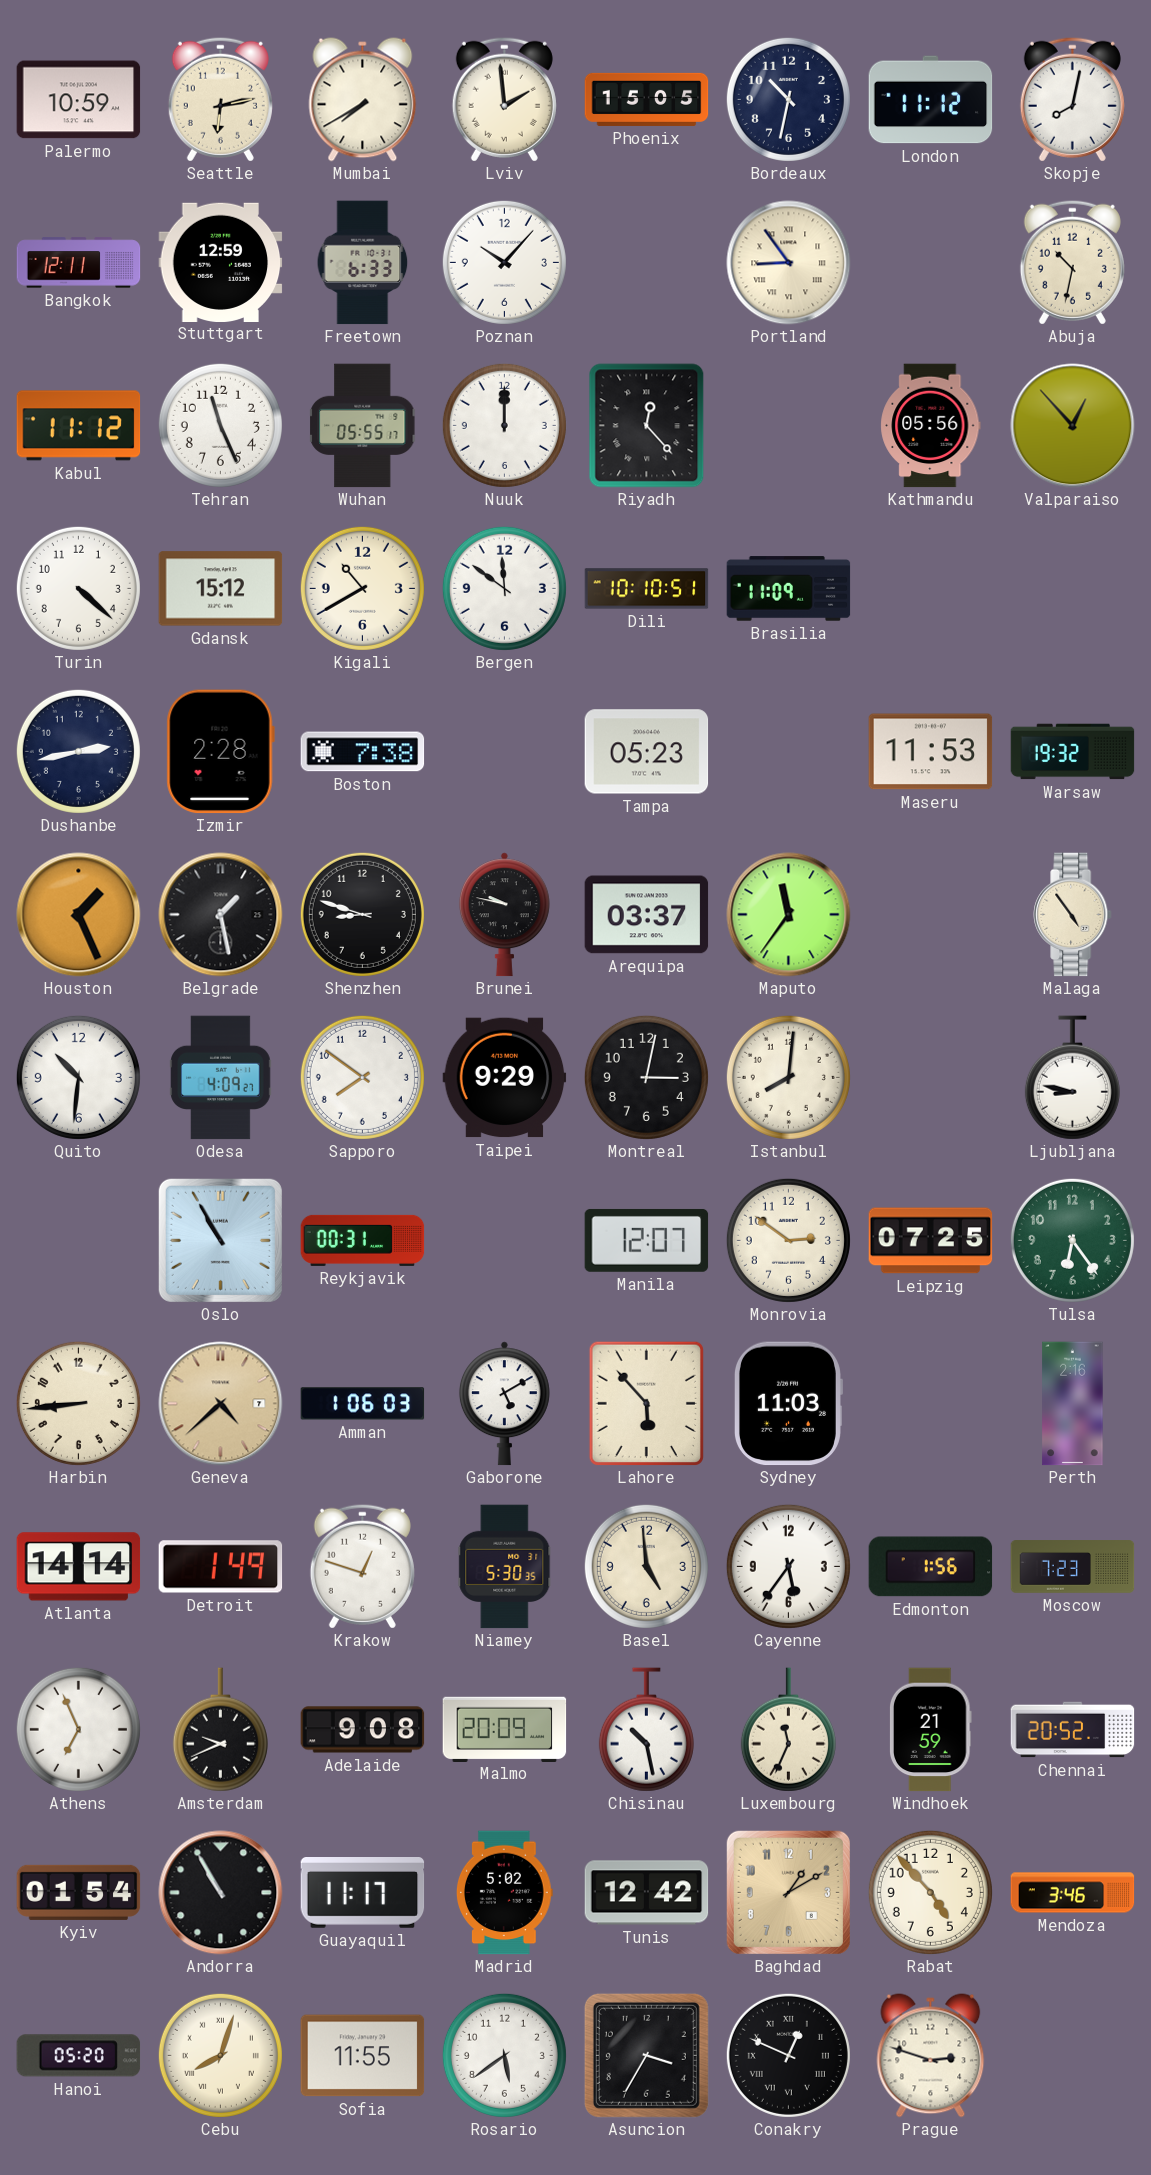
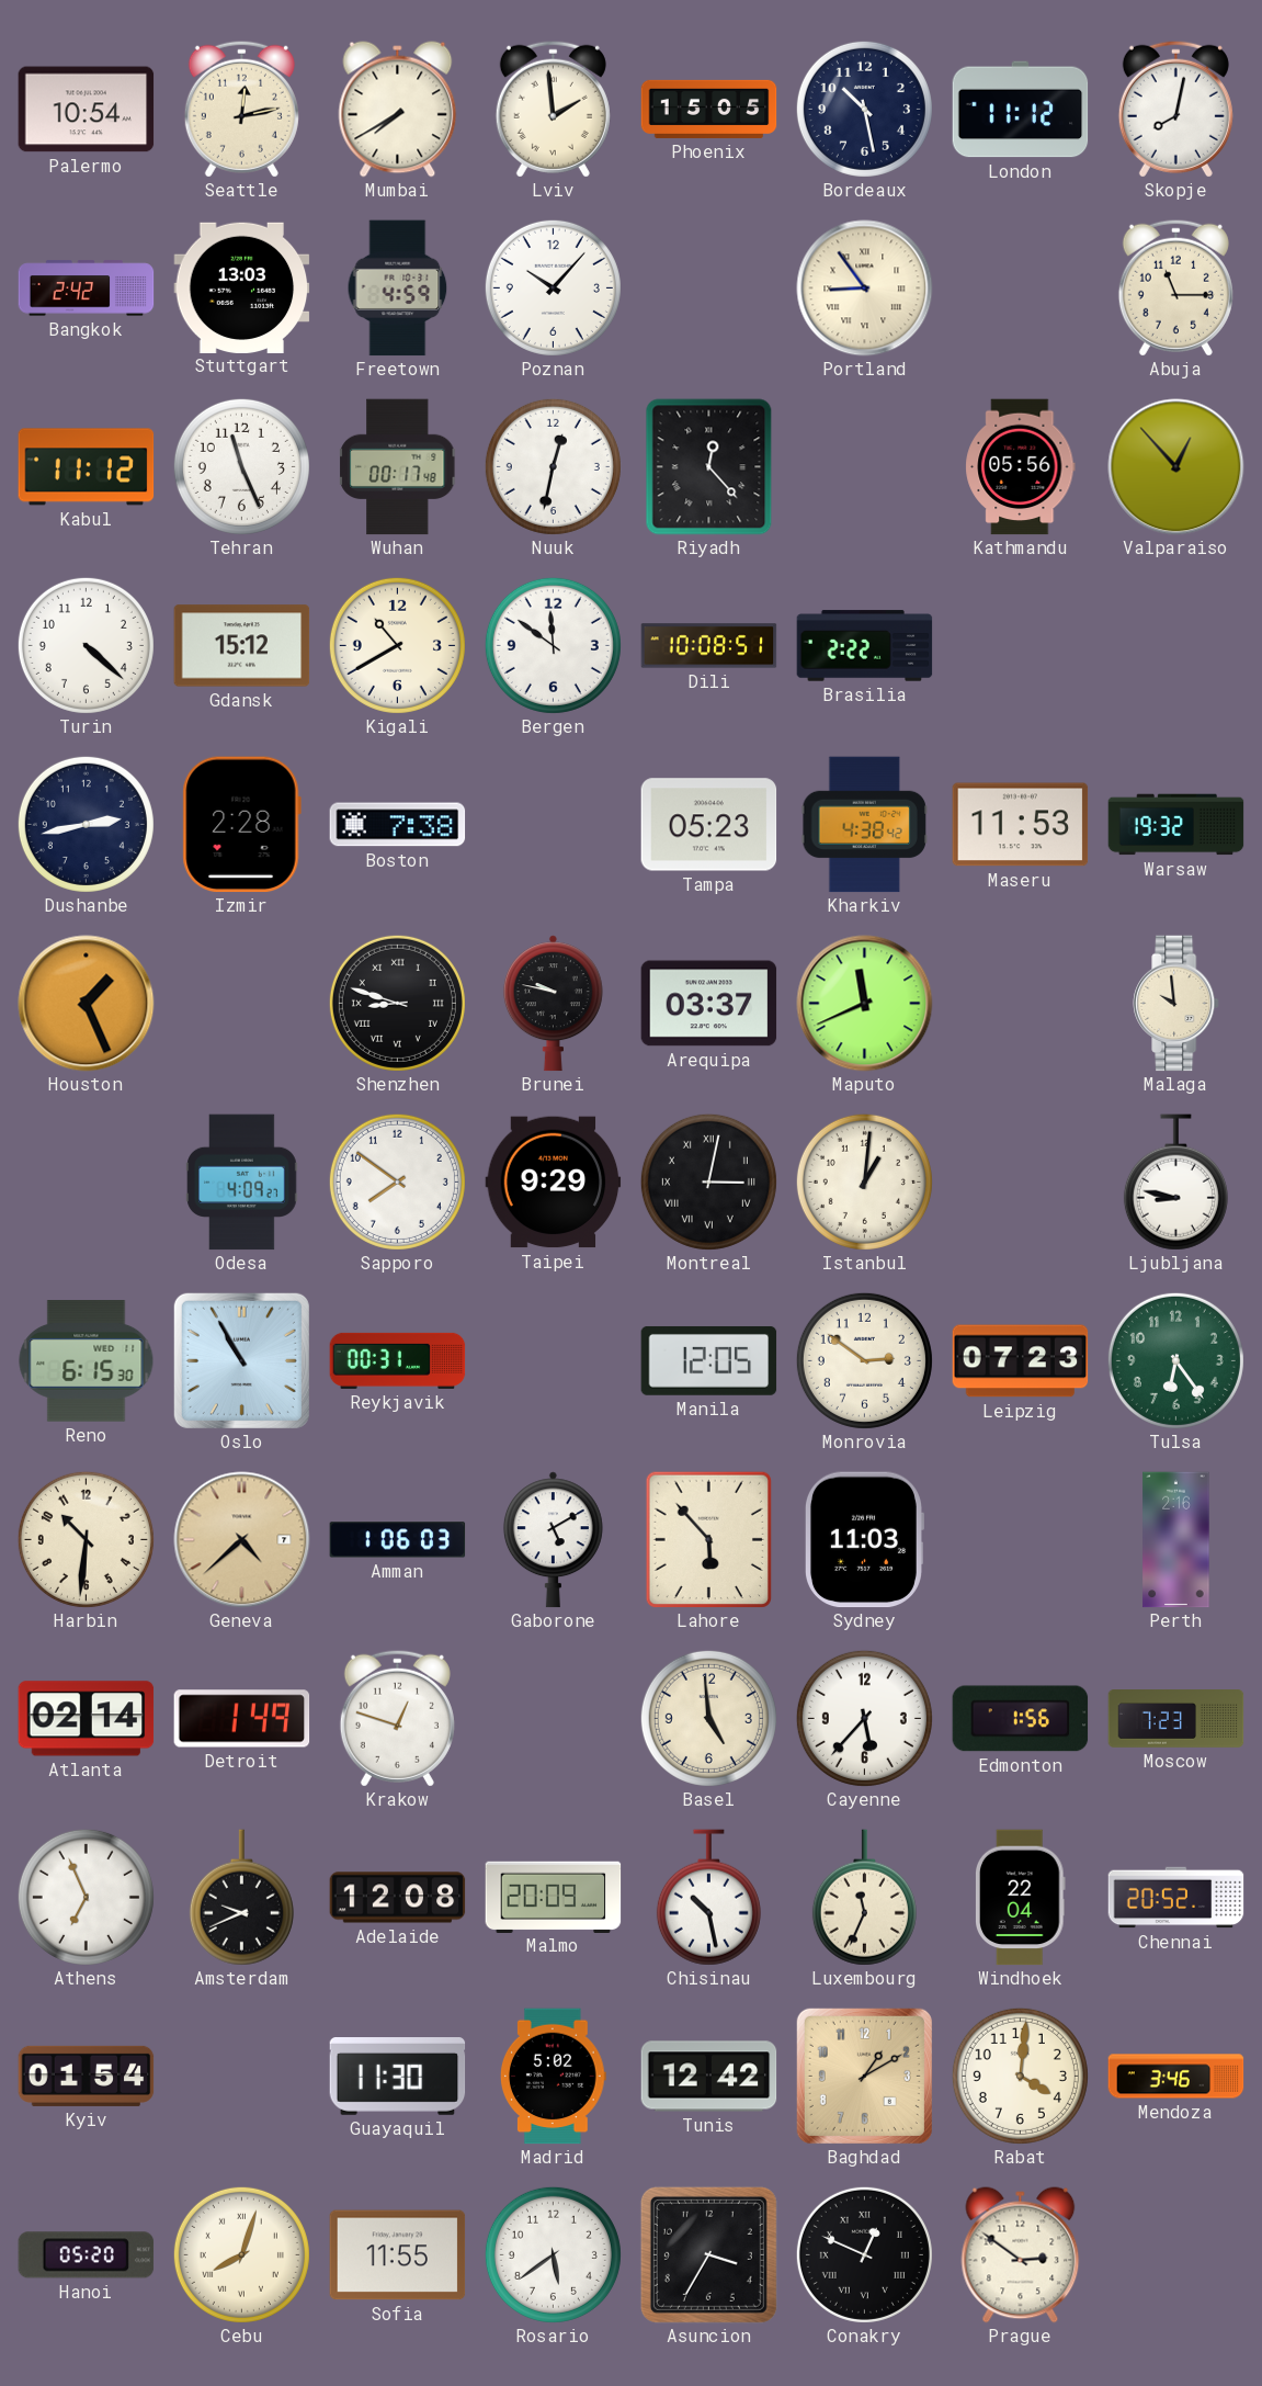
Palermo: 10:59 -> 10:54 (87, 110)
Seattle: 6:13 -> 12:13 (241, 109)
Bordeaux: 10:32 -> 10:28 (864, 109)
Bangkok: 12:11 -> 2:42 (87, 289)
Stuttgart: 12:59 -> 13:03 (242, 287)
Freetown: 6:33 -> 4:59 (398, 289)
Abuja: 10:32 -> 11:15 (1175, 287)
Wuhan: 05:55 -> 00:17 (398, 467)
Nuuk: 12:00 -> 12:32 (553, 466)
Dili: 10:10 -> 10:08 (709, 646)
Brasilia: 11:09 -> 2:22 (865, 646)
Kharkiv: none -> 4:38 (864, 825)
Belgrade: 1:28 -> none (221, 915)
Shenzhen numerals: Arabic -> Roman (397, 1003)
Maputo: 11:36 -> 11:41 (865, 1004)
Malaga: 4:54 -> 9:59 (1176, 1004)
Quito: 10:31 -> none (78, 1077)
Montreal numerals: Arabic -> Roman (708, 1181)
Istanbul: 8:01 -> 1:01 (864, 1181)
Reno: none -> 6:15 (87, 1361)
Manila: 12:07 -> 12:05 (709, 1360)
Leipzig: 07:25 -> 07:23 (1021, 1361)
Harbin: 8:44 -> 10:31 (86, 1539)
Atlanta: 14:14 -> 02:14 (87, 1719)
Niamey: 5:30 -> none (505, 1567)
Cayenne: 5:36 -> 5:37 (864, 1718)
Adelaide: 9:08 -> 12:08 (398, 1898)
Windhoek: 21:59 -> 22:04 (1021, 1898)
Andorra: 10:55 -> none (221, 1893)
Guayaquil: 11:17 -> 11:30 (398, 2077)
Rabat: 4:53 -> 4:01 (1020, 2076)
Prague: 2:48 -> 2:51 (1021, 2255)
